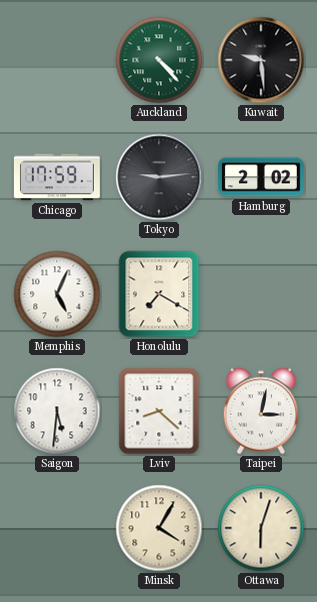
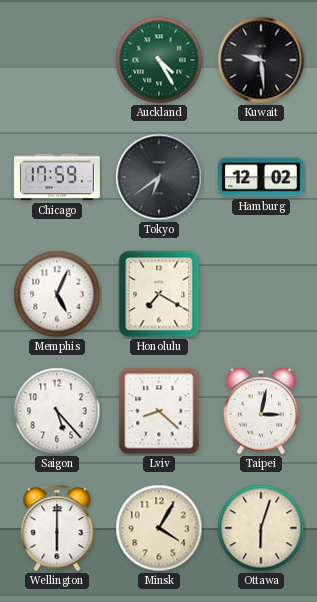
Auckland: 4:23 -> 4:25 (159, 60)
Tokyo: 9:14 -> 6:39 (159, 177)
Hamburg: 2:02 -> 12:02 (262, 177)
Saigon: 5:31 -> 5:23 (57, 411)
Wellington: none -> 6:00 (57, 528)
